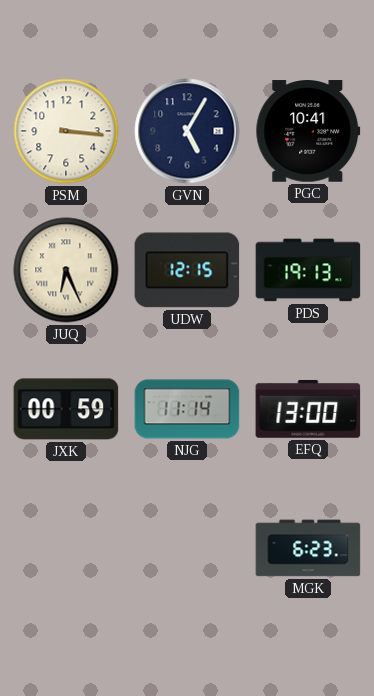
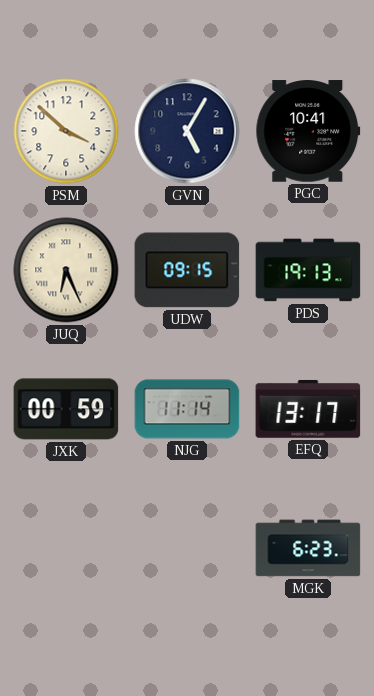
PSM: 3:16 -> 3:52 (66, 131)
UDW: 12:15 -> 09:15 (187, 270)
EFQ: 13:00 -> 13:17 (308, 409)
